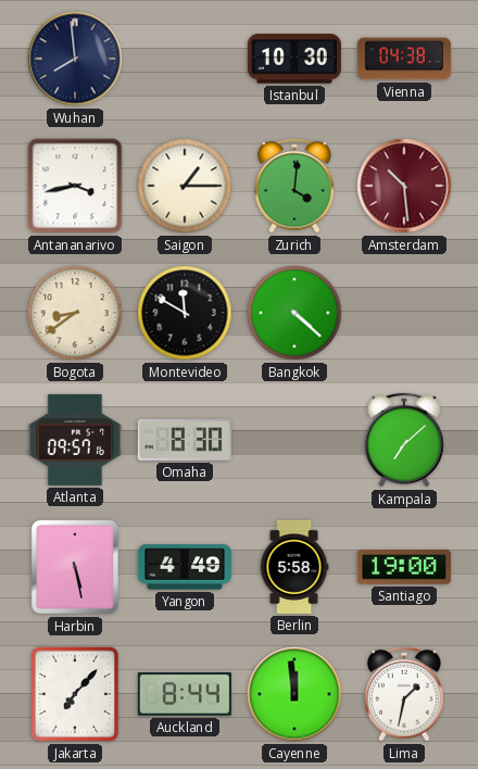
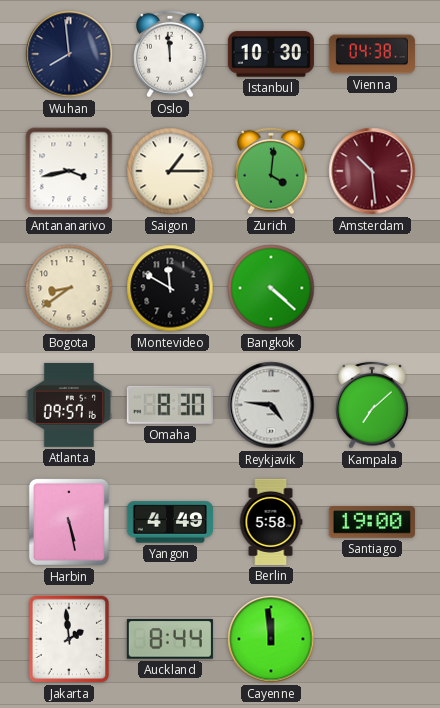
Oslo: none -> 11:59 (171, 54)
Reykjavik: none -> 4:46 (271, 405)
Jakarta: 7:07 -> 1:59 (69, 639)
Lima: 1:32 -> none (405, 694)
